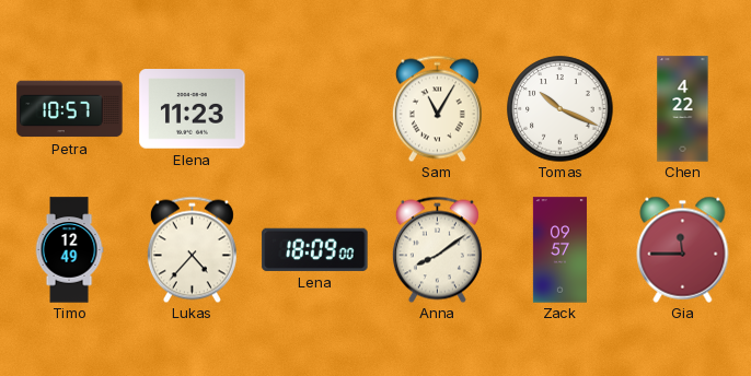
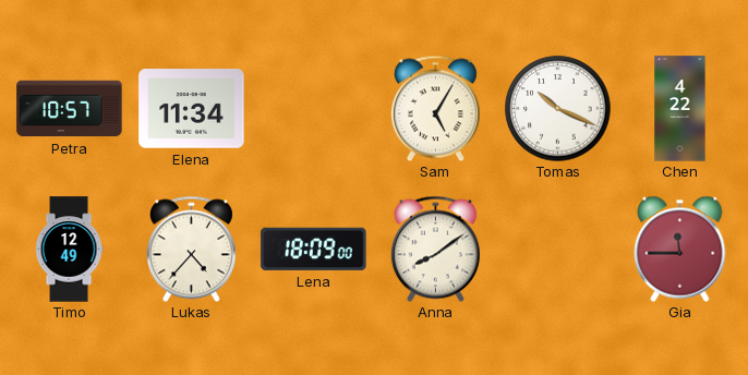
Elena: 11:23 -> 11:34 (192, 109)
Sam: 11:05 -> 5:05 (435, 108)
Zack: 09:57 -> none (559, 250)
